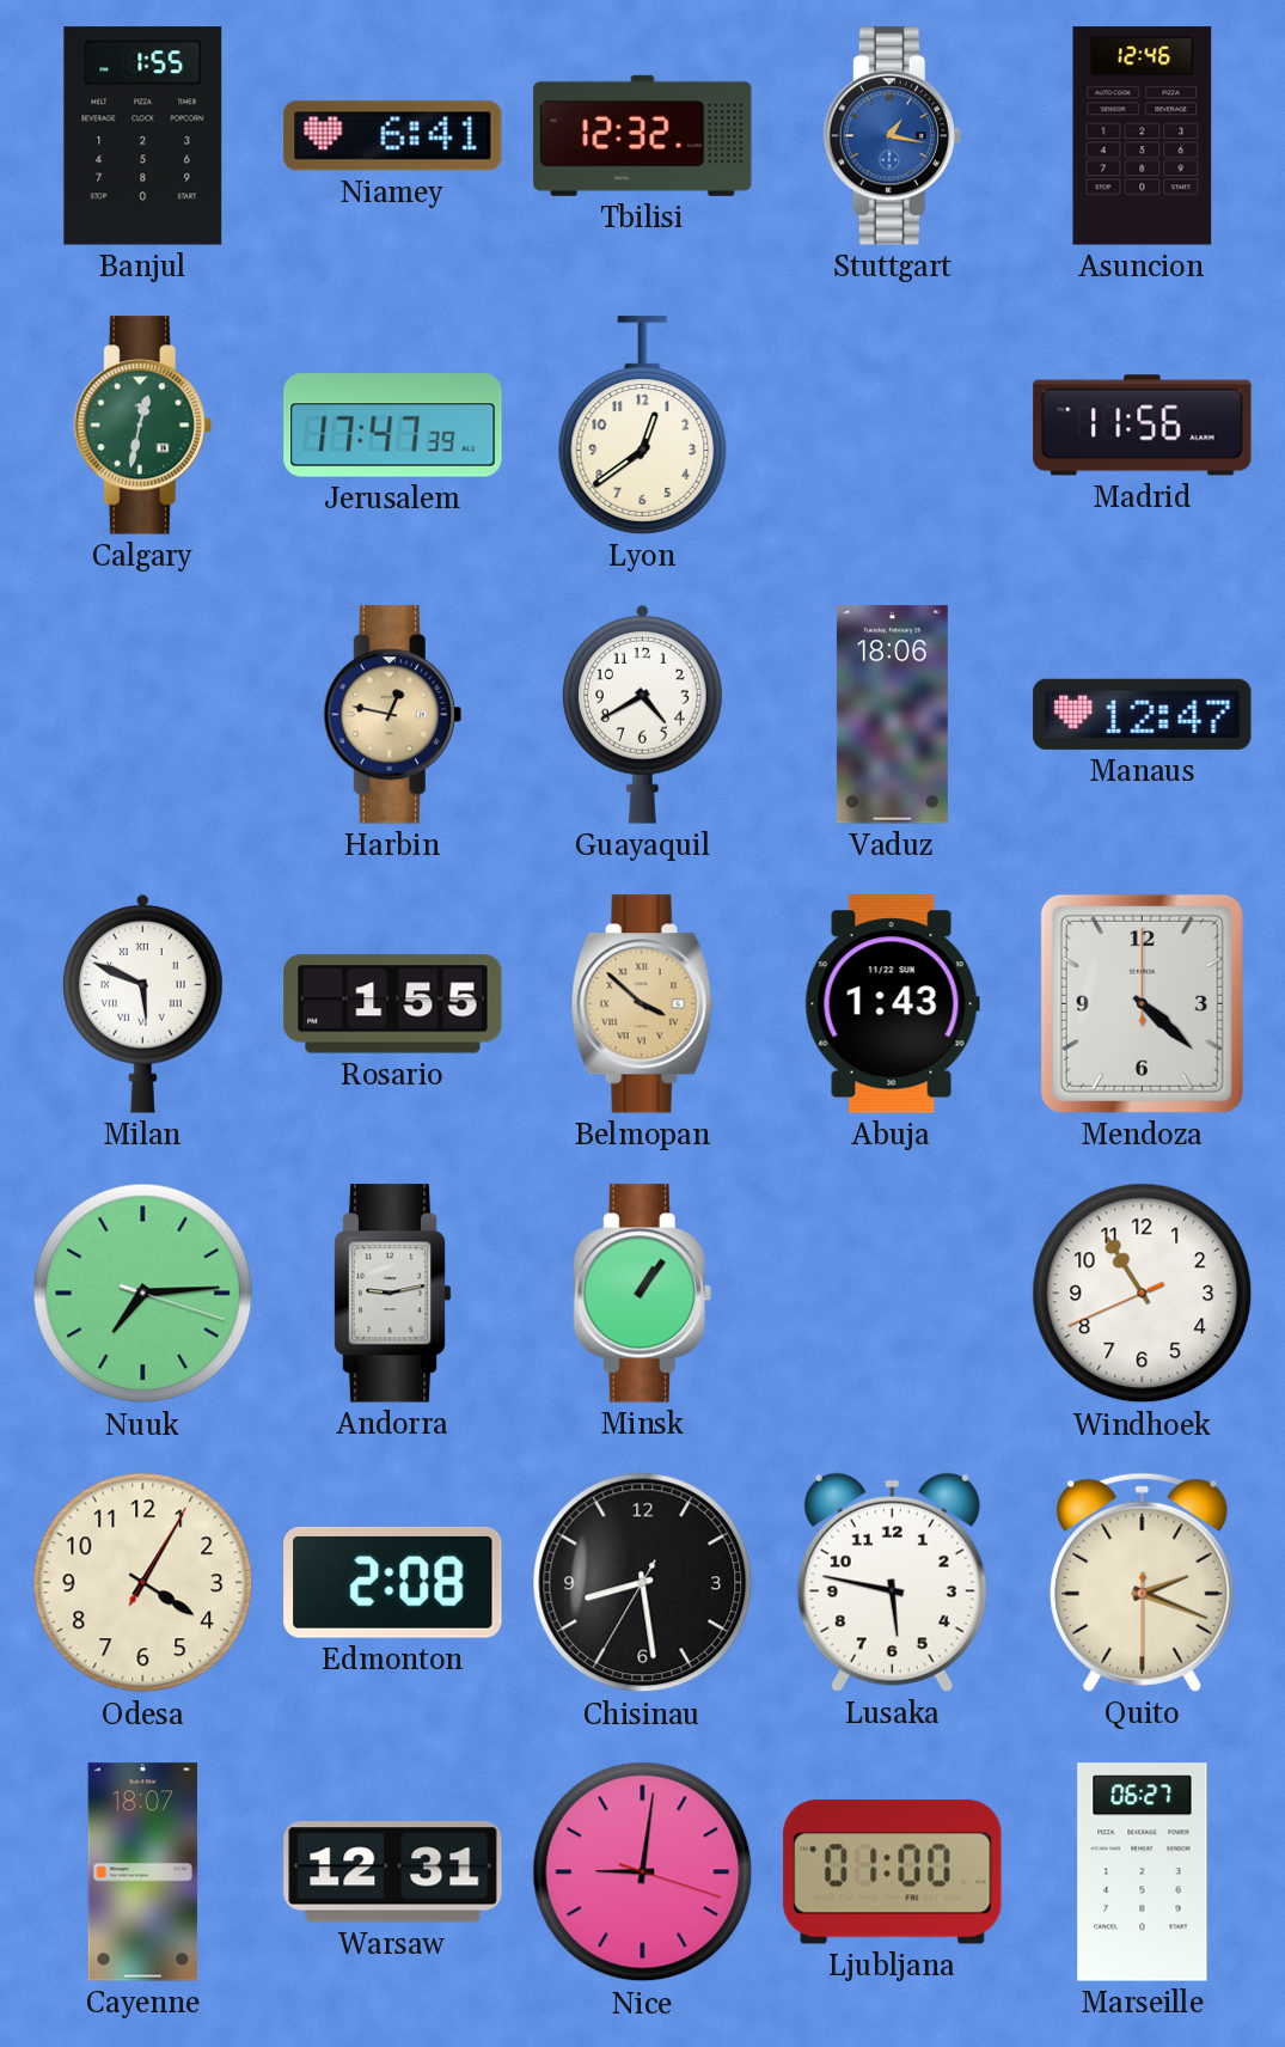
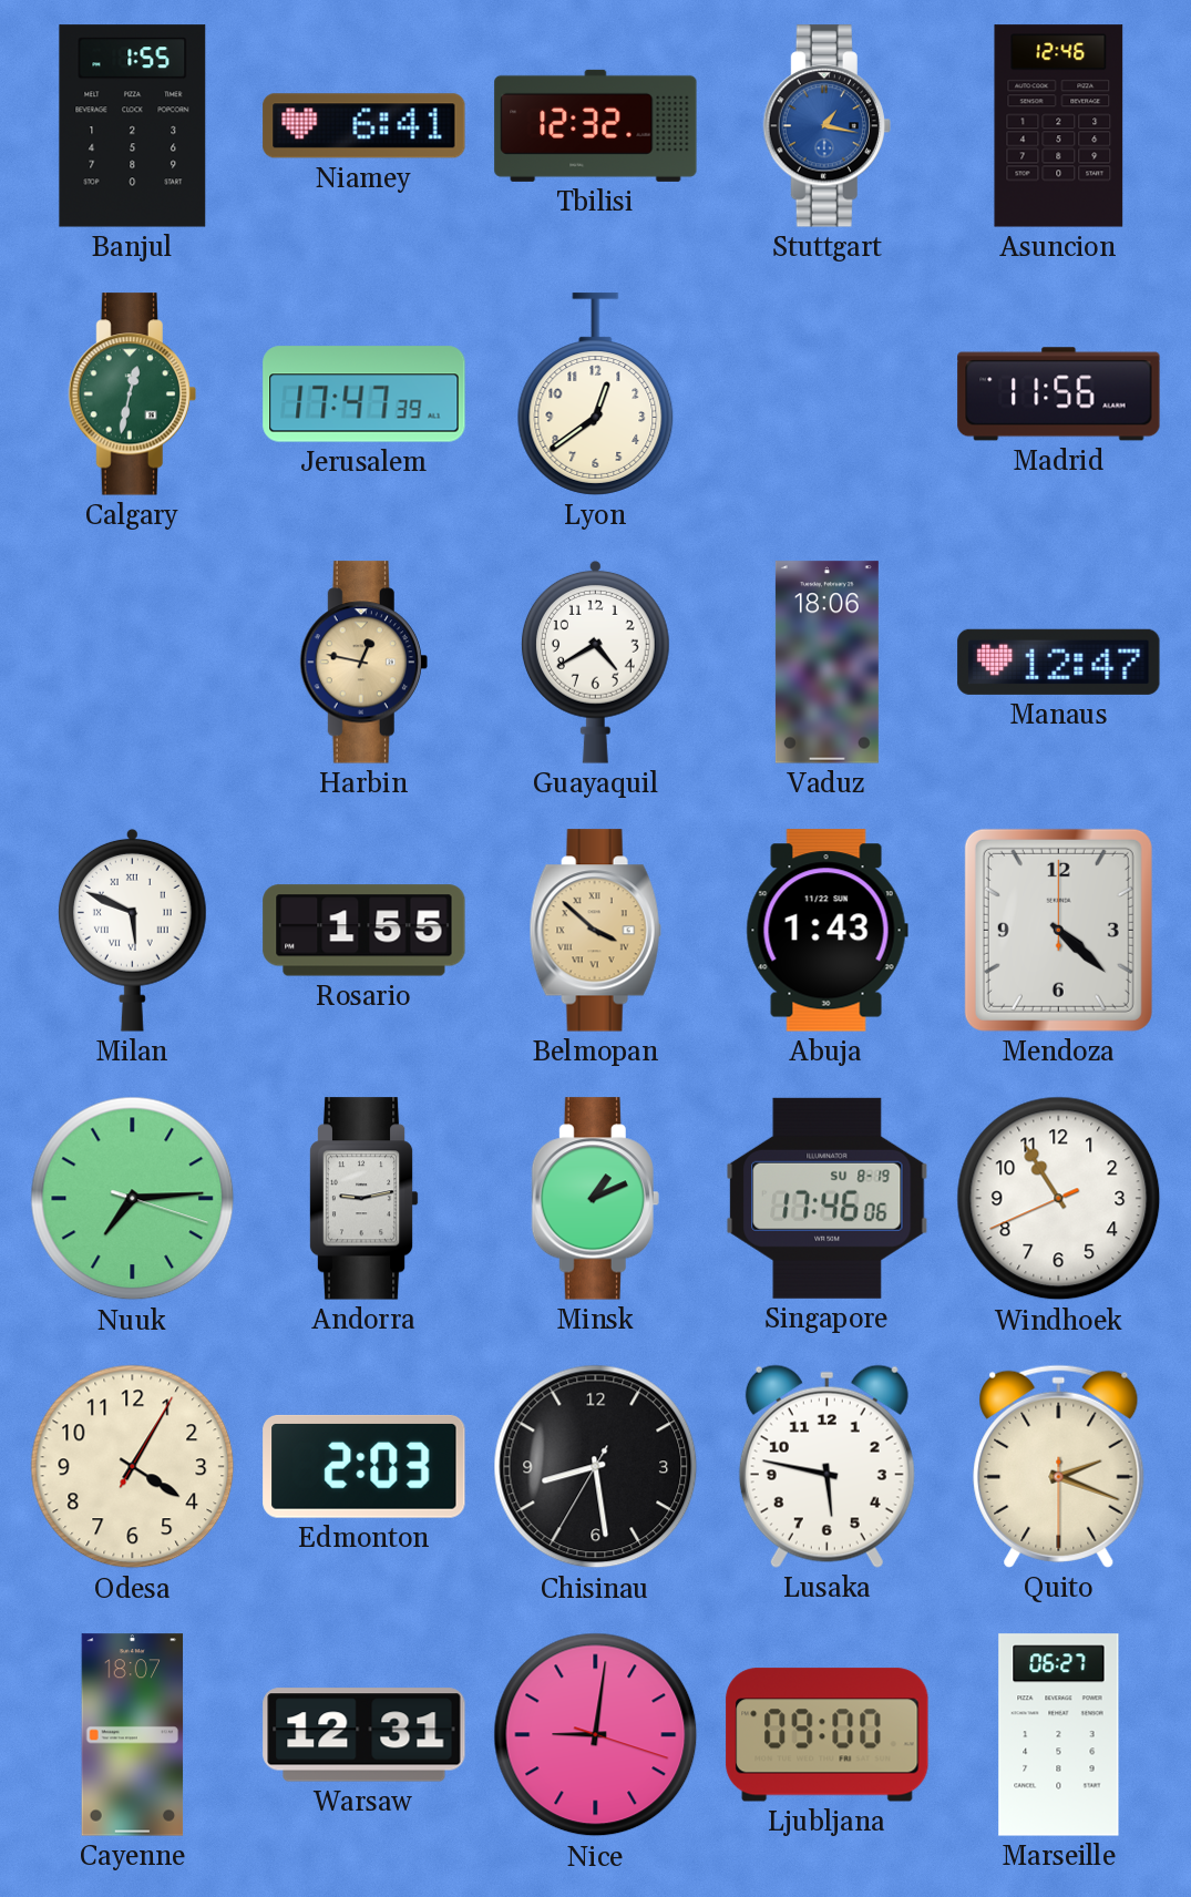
Minsk: 1:06 -> 1:11 (595, 1199)
Singapore: none -> 17:46 (828, 1198)
Edmonton: 2:08 -> 2:03 (365, 1466)
Ljubljana: 01:00 -> 09:00 (828, 1735)
